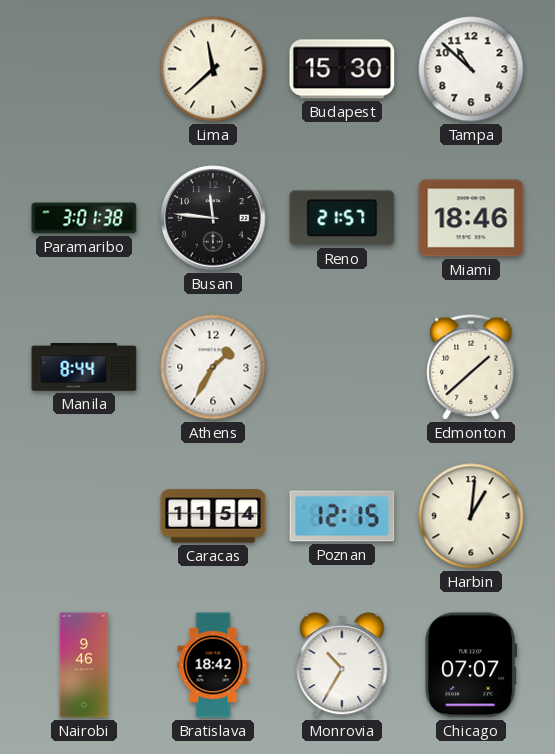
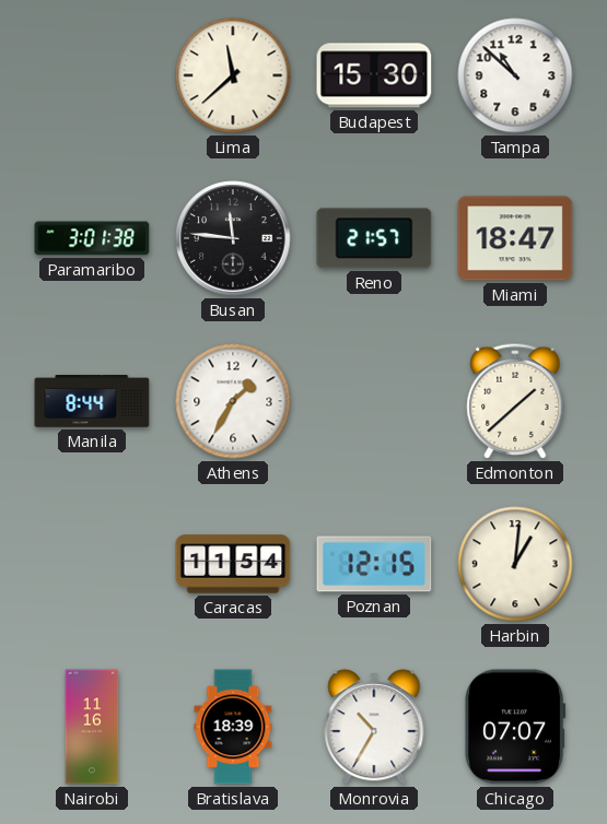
Miami: 18:46 -> 18:47 (515, 238)
Nairobi: 9:46 -> 11:16 (92, 727)
Bratislava: 18:42 -> 18:39 (233, 727)
